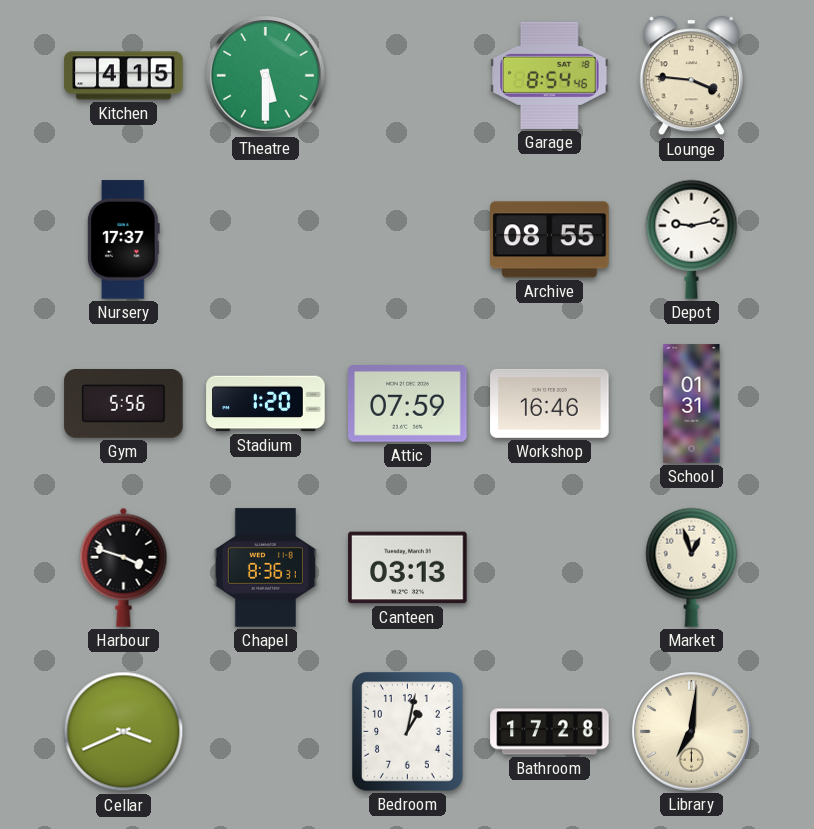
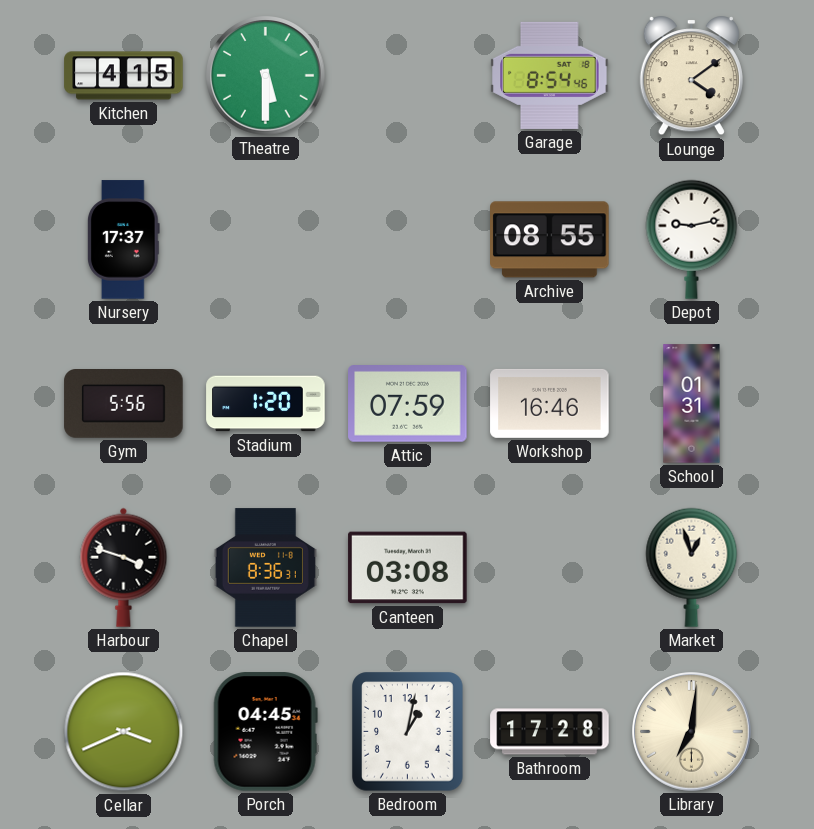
Lounge: 3:46 -> 4:09 (691, 76)
Canteen: 03:13 -> 03:08 (408, 568)
Porch: none -> 04:45 (265, 732)
